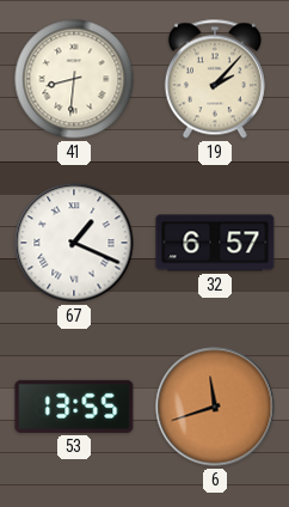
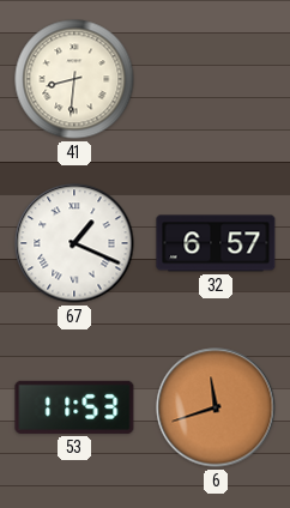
19: 2:07 -> none (215, 79)
53: 13:55 -> 11:53 (74, 407)
